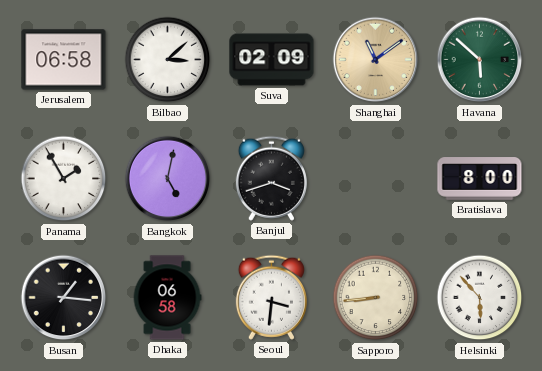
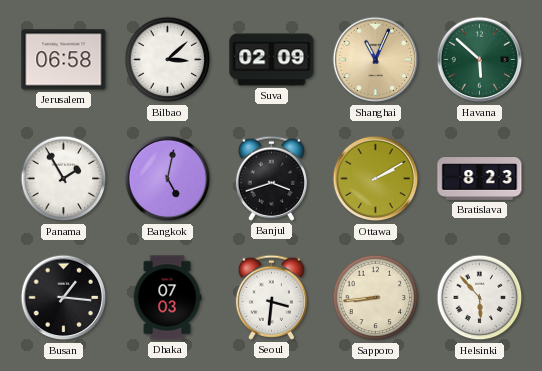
Shanghai: 11:09 -> 11:04 (376, 60)
Ottawa: none -> 2:10 (376, 179)
Bratislava: 8:00 -> 8:23 (480, 179)
Dhaka: 06:58 -> 07:03 (167, 298)
